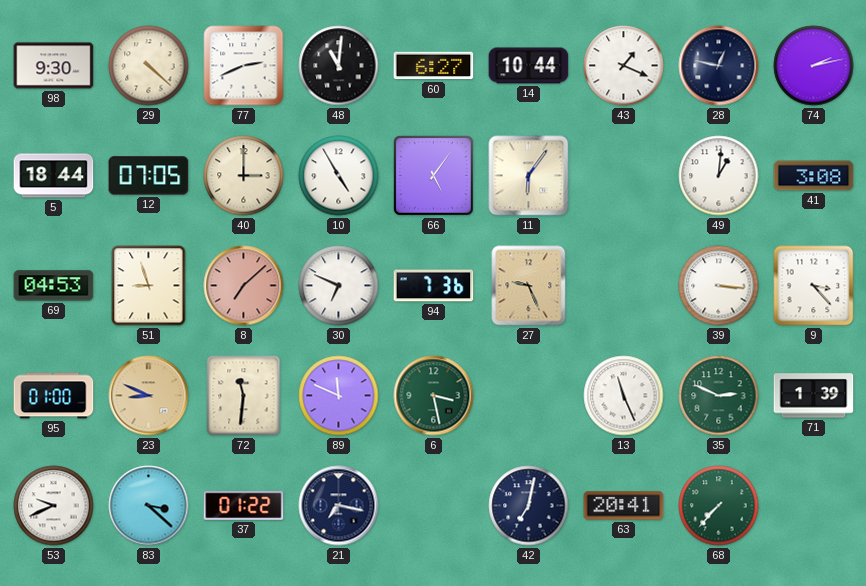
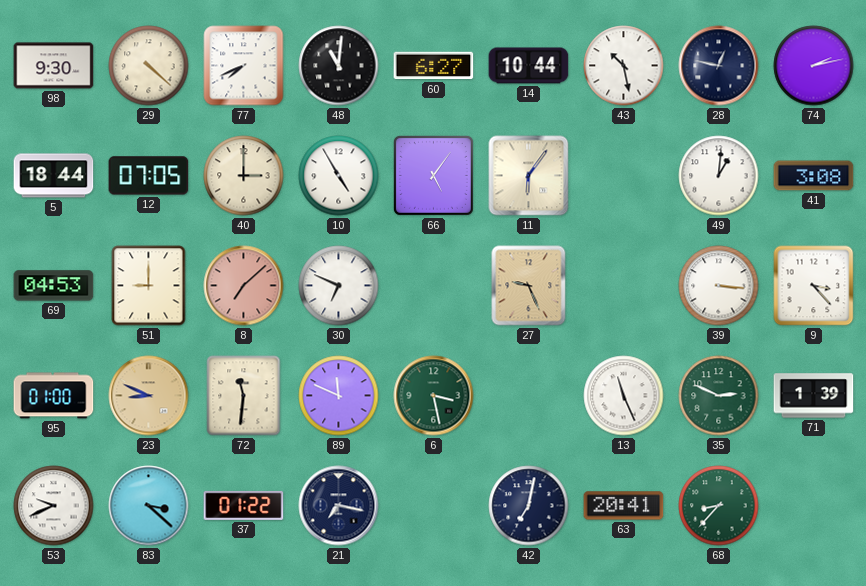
77: 2:41 -> 7:41 (244, 66)
43: 1:19 -> 10:28 (624, 66)
51: 8:57 -> 9:00 (149, 286)
94: 7:36 -> none (434, 286)
68: 7:37 -> 8:37 (719, 506)
